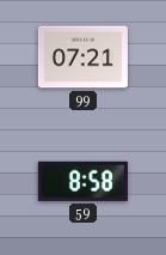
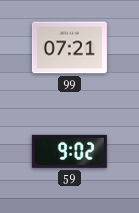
59: 8:58 -> 9:02 (69, 151)
